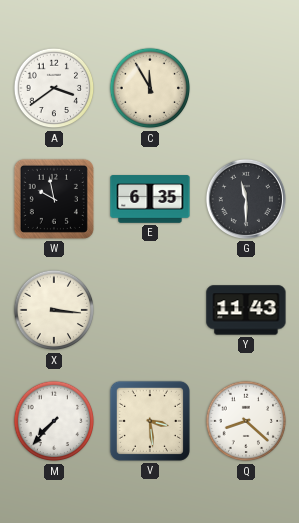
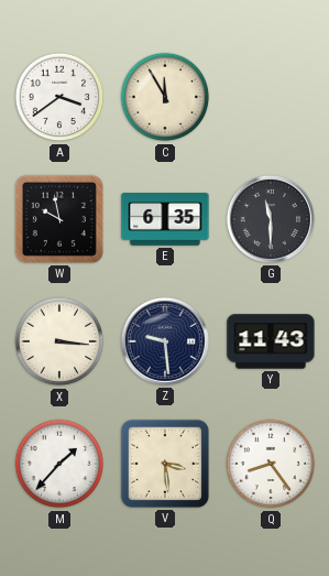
Z: none -> 9:29 (165, 341)
M: 7:37 -> 1:37 (59, 464)
Q: 8:22 -> 8:24 (271, 464)
